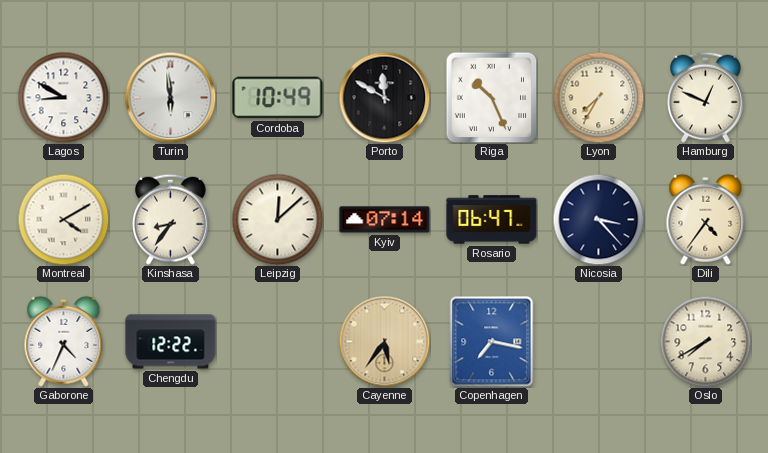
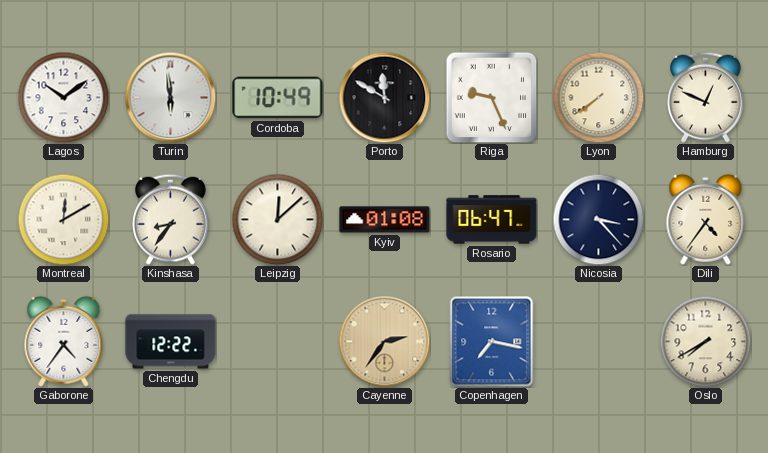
Lagos: 8:50 -> 10:09 (63, 97)
Riga: 10:26 -> 9:26 (491, 97)
Lyon: 7:35 -> 7:39 (598, 97)
Montreal: 4:10 -> 12:10 (63, 219)
Kyiv: 07:14 -> 01:08 (385, 220)
Gaborone: 4:34 -> 4:36 (64, 341)
Cayenne: 5:36 -> 2:36 (384, 341)
